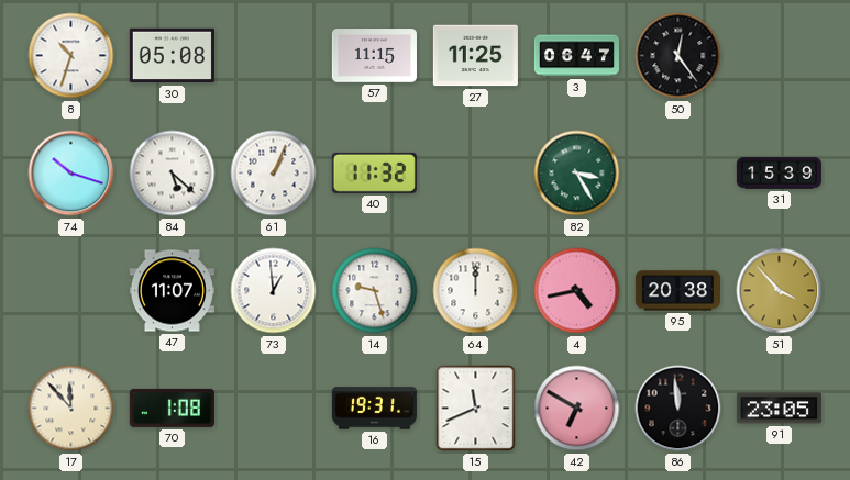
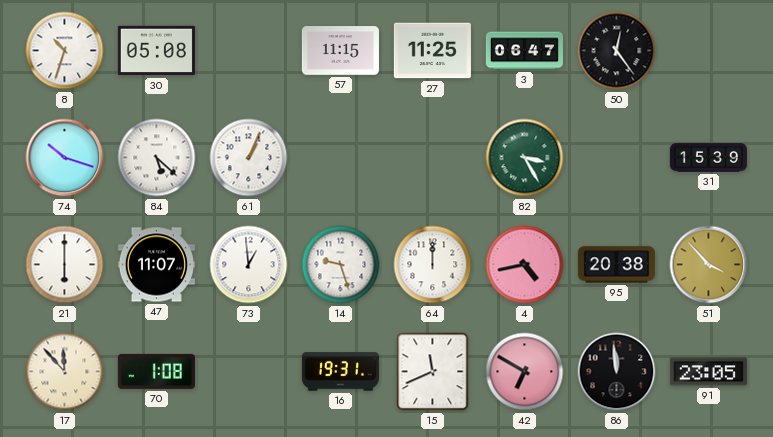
40: 11:32 -> none (374, 172)
21: none -> 6:00 (65, 265)
